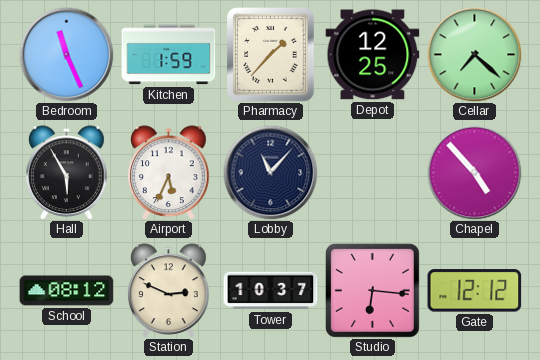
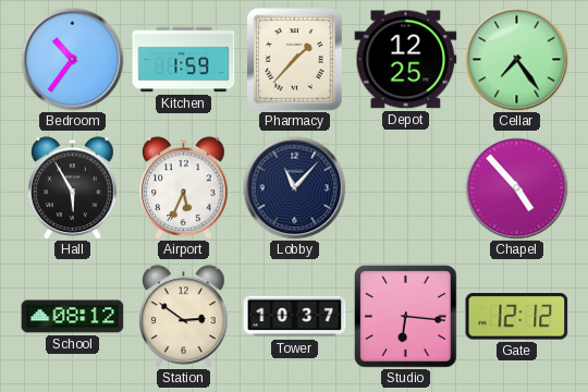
Bedroom: 11:26 -> 10:36 (72, 59)
Cellar: 7:22 -> 7:24 (516, 59)
Station: 2:49 -> 2:51 (184, 316)
